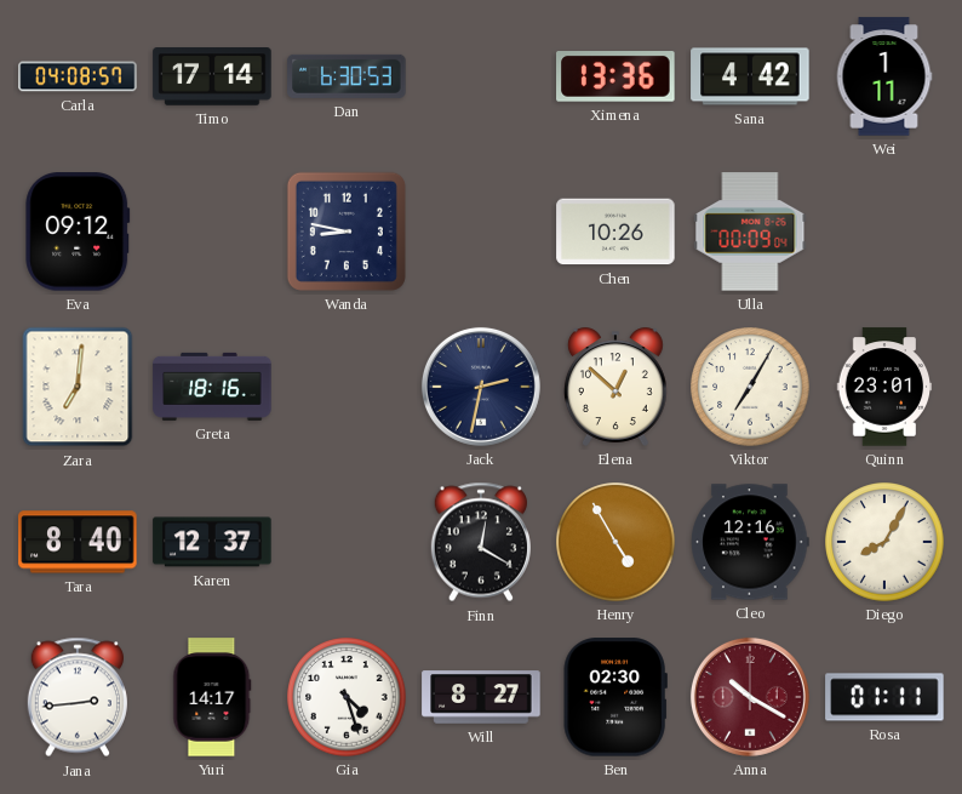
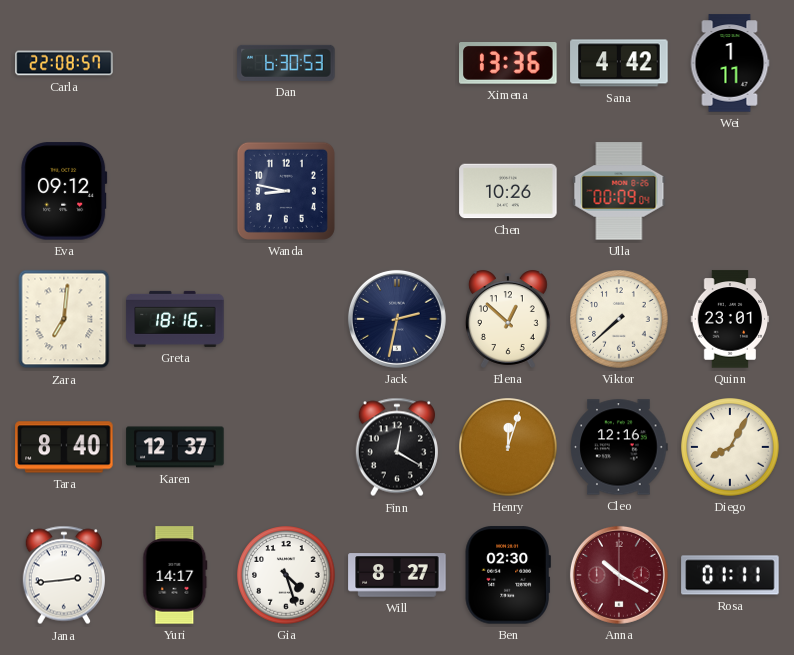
Carla: 04:08 -> 22:08 (64, 63)
Timo: 17:14 -> none (212, 76)
Viktor: 7:05 -> 7:38 (619, 319)
Henry: 4:55 -> 12:03 (508, 447)
